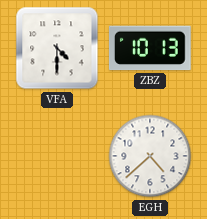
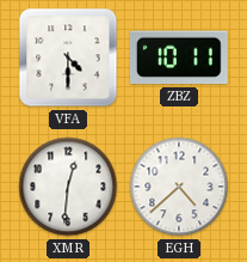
ZBZ: 10:13 -> 10:11 (179, 57)
XMR: none -> 12:31 (68, 187)
